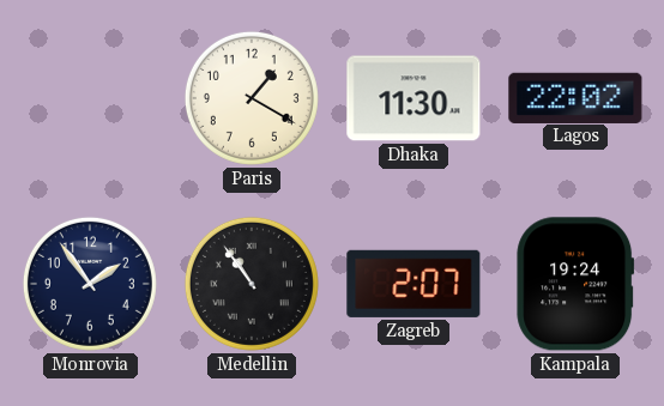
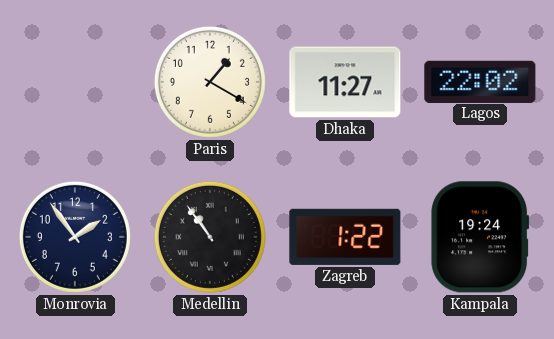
Dhaka: 11:30 -> 11:27 (345, 82)
Zagreb: 2:07 -> 1:22 (345, 237)
